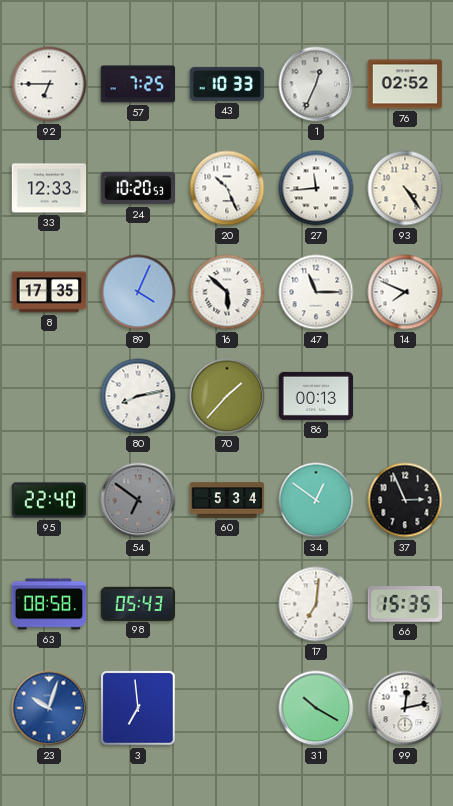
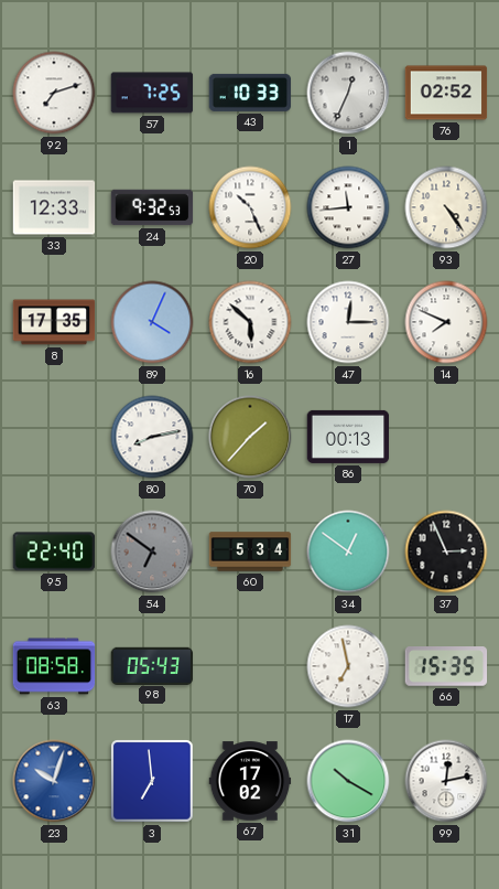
92: 6:45 -> 7:12 (54, 93)
24: 10:20 -> 9:32 (152, 207)
47: 11:15 -> 12:15 (348, 322)
17: 7:01 -> 6:58 (348, 666)
67: none -> 17:02 (250, 781)
